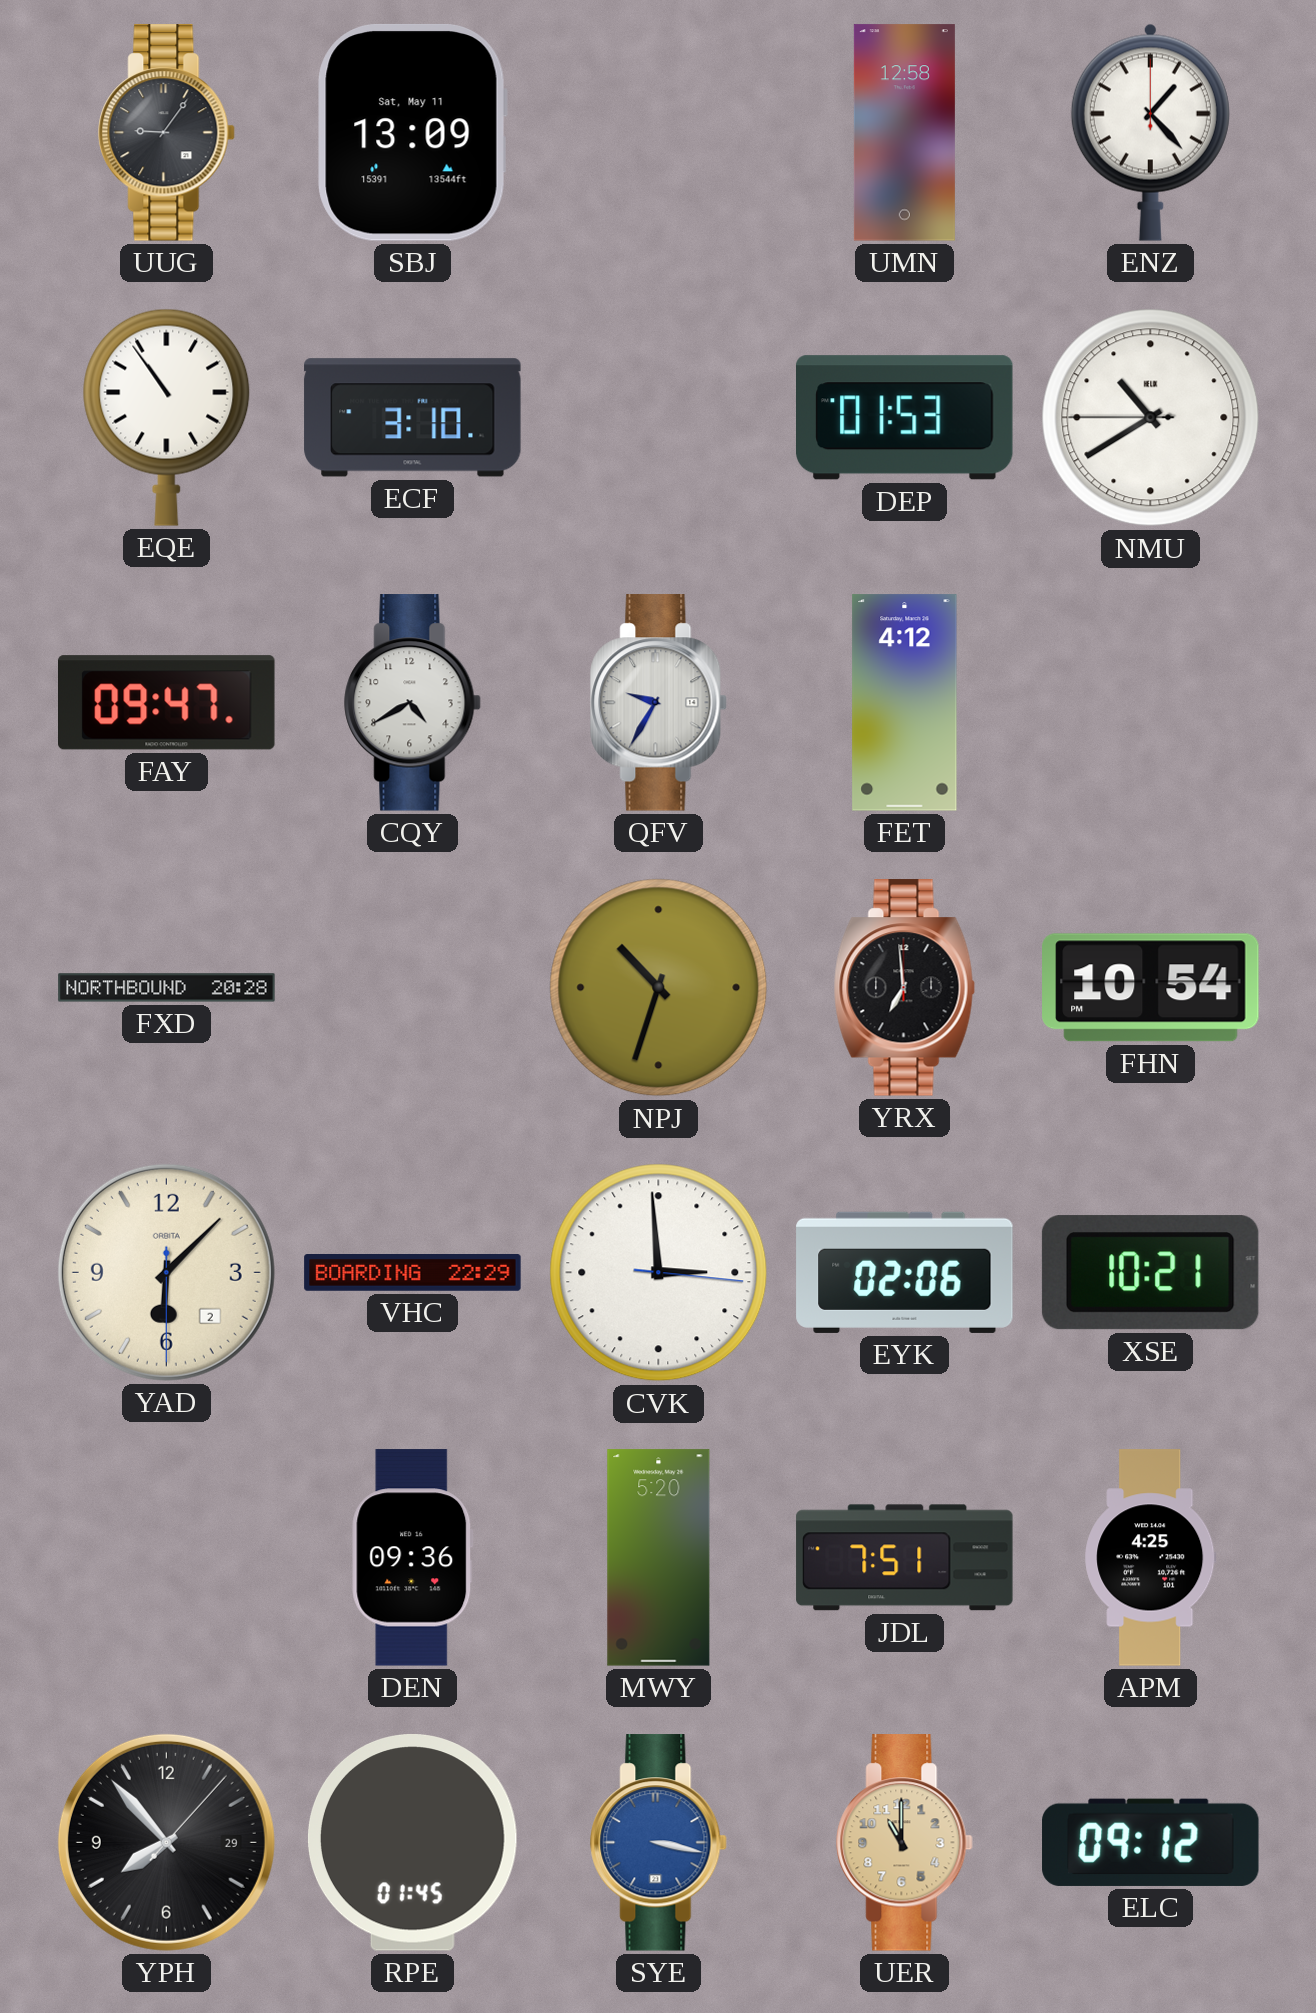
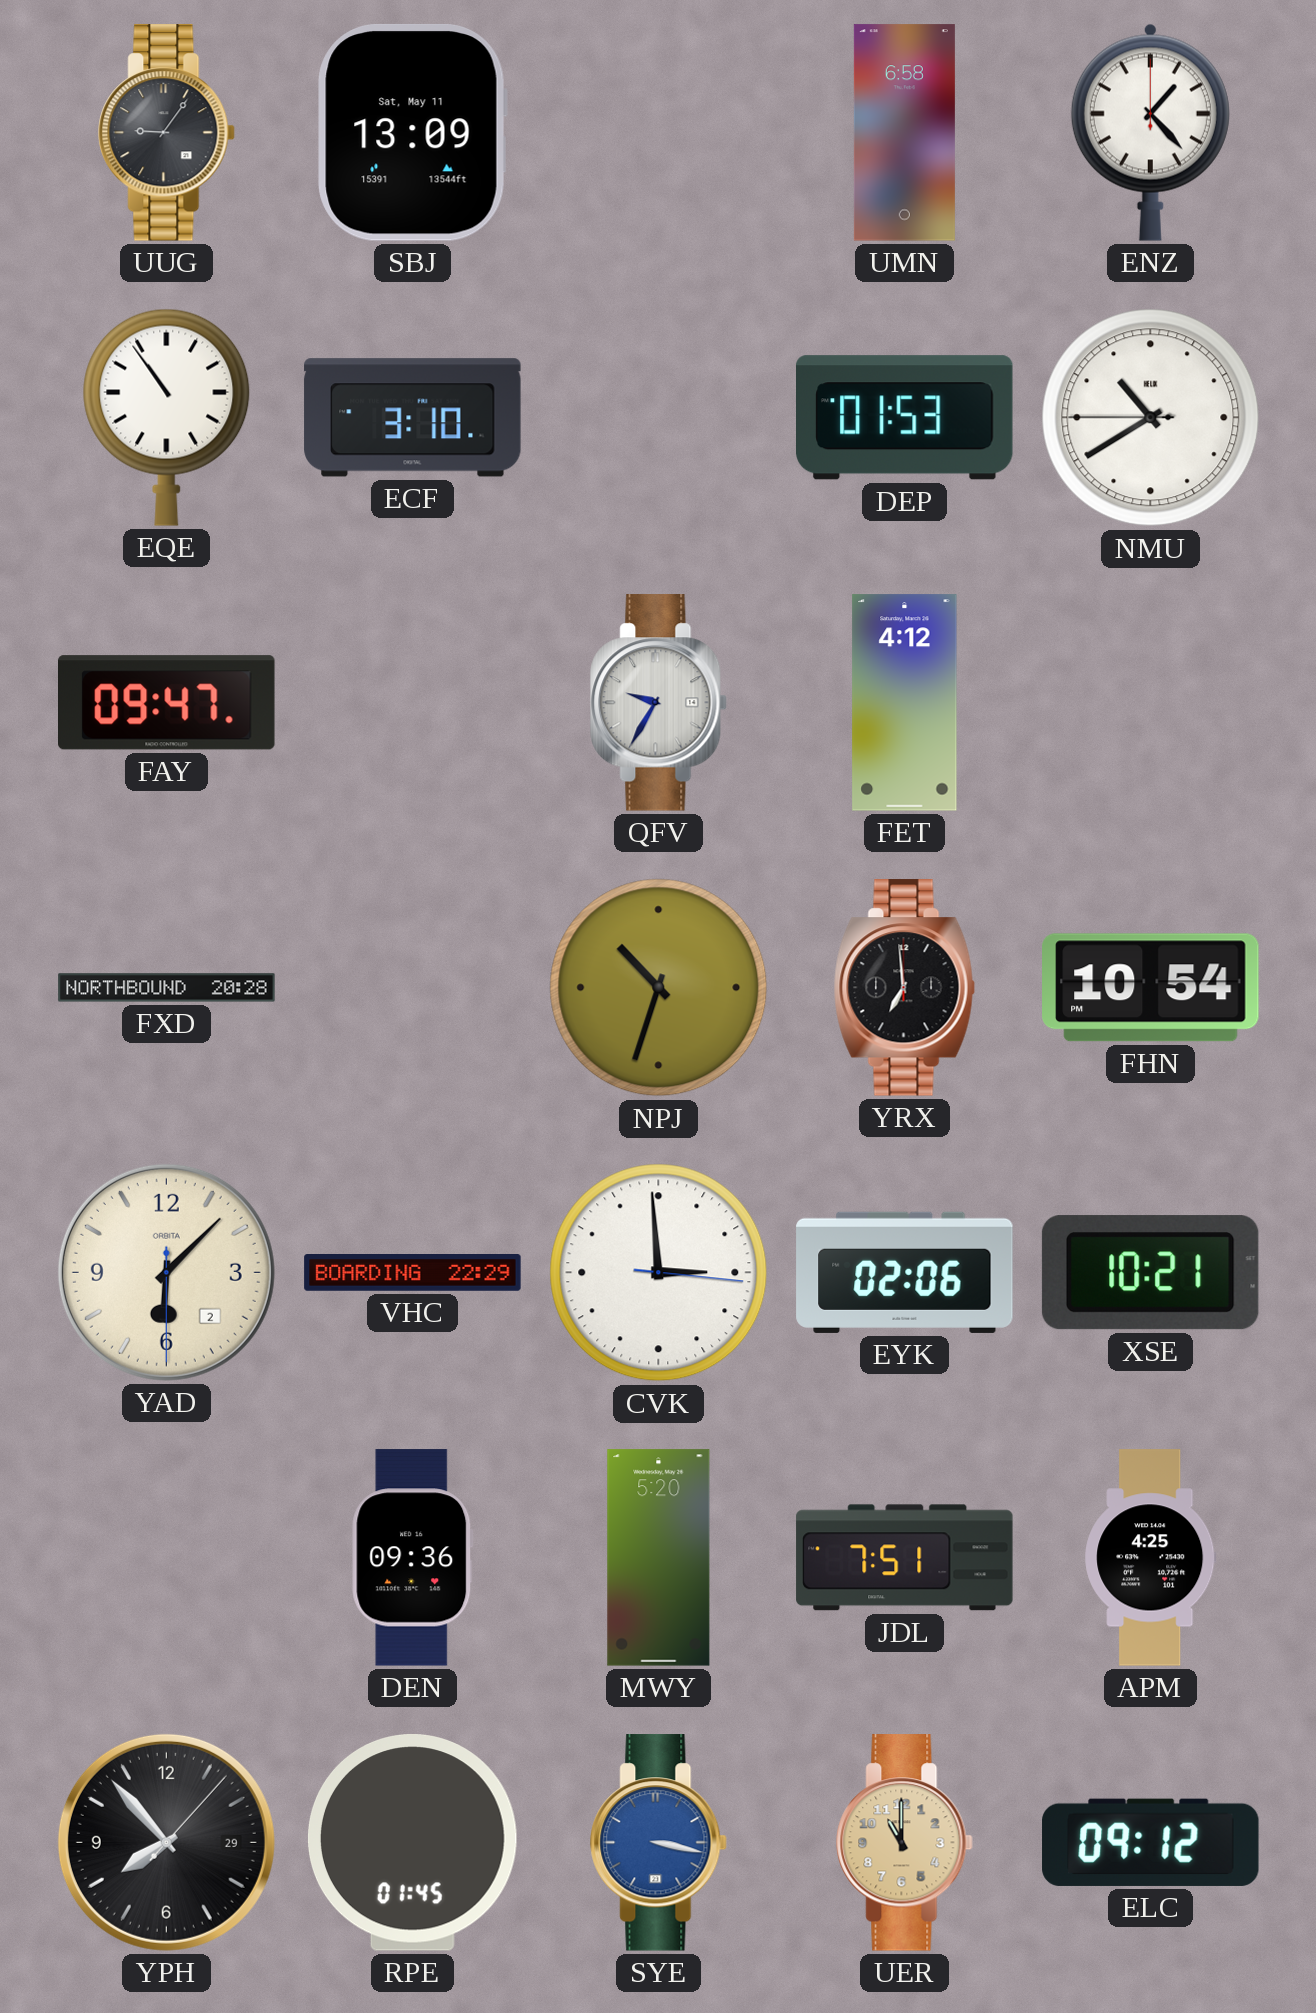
UMN: 12:58 -> 6:58 (904, 133)
CQY: 4:40 -> none (413, 703)
